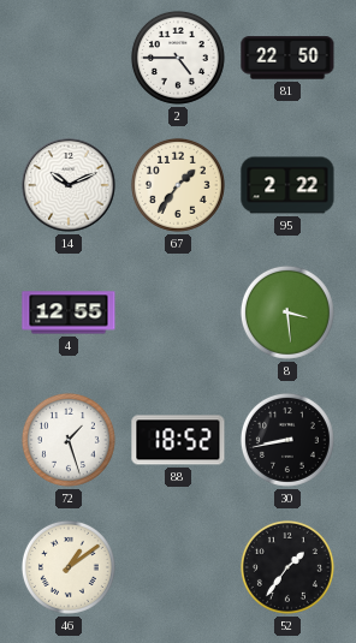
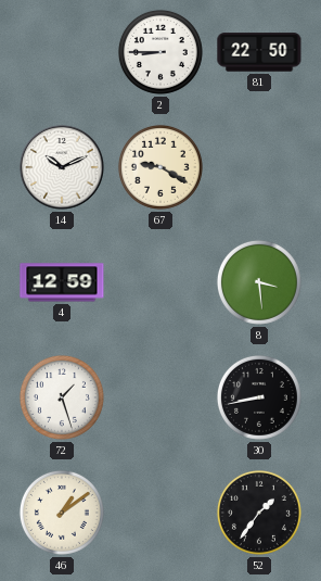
2: 4:45 -> 8:45 (160, 52)
67: 1:36 -> 9:20 (160, 167)
95: 2:22 -> none (287, 185)
4: 12:55 -> 12:59 (62, 282)
88: 18:52 -> none (178, 440)
